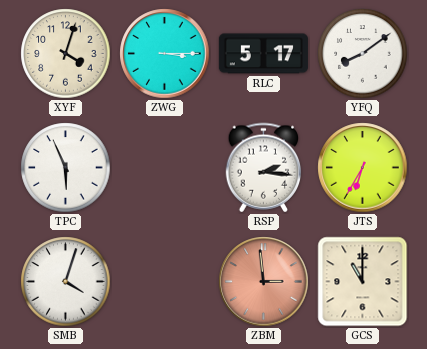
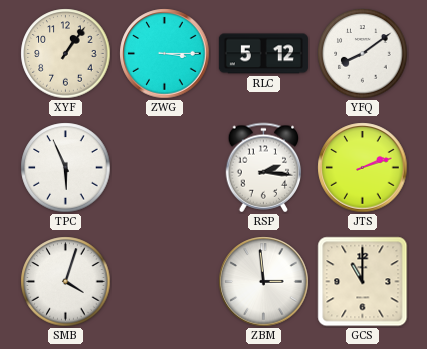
XYF: 4:03 -> 1:06 (66, 54)
RLC: 5:17 -> 5:12 (263, 54)
JTS: 6:35 -> 2:12 (363, 168)
ZBM dial: salmon -> white (264, 282)
